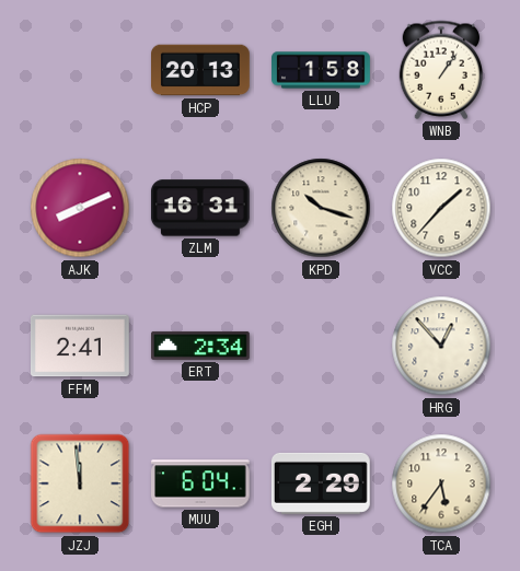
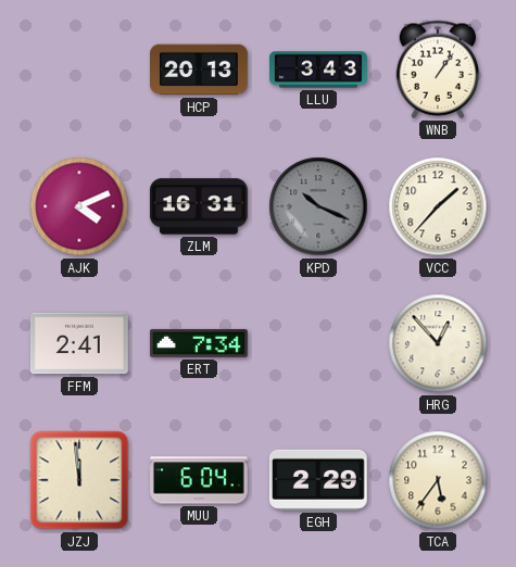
LLU: 1:58 -> 3:43 (318, 70)
AJK: 8:11 -> 4:11 (79, 206)
KPD: 10:18 -> 10:19 (318, 206)
KPD dial: cream -> grey (318, 206)
ERT: 2:34 -> 7:34 (200, 343)
